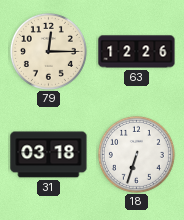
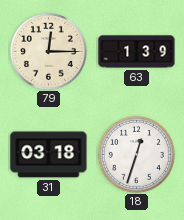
63: 12:26 -> 1:39 (137, 52)
18: 6:33 -> 12:33 (136, 154)
